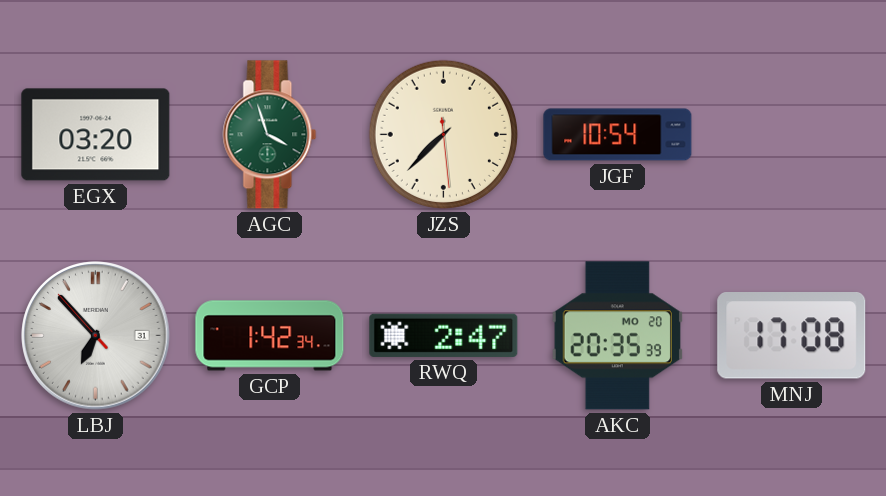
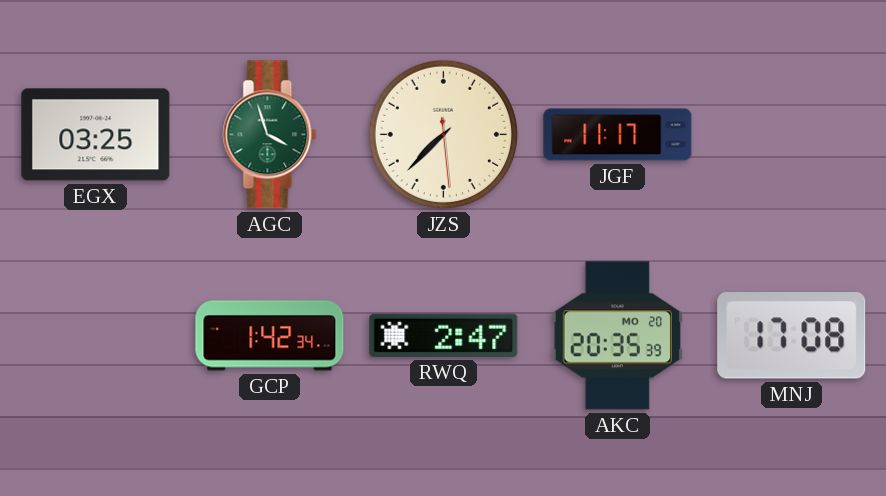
EGX: 03:20 -> 03:25 (96, 135)
JGF: 10:54 -> 11:17 (618, 135)
LBJ: 6:52 -> none (96, 336)
